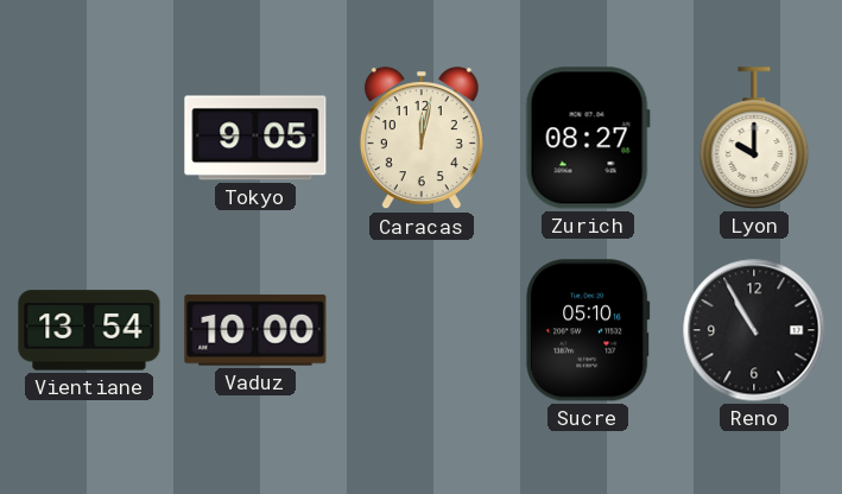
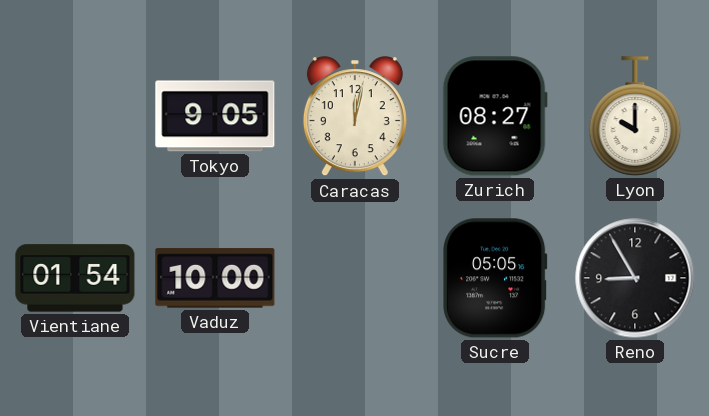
Vientiane: 13:54 -> 01:54 (75, 278)
Sucre: 05:10 -> 05:05 (495, 278)
Reno: 10:55 -> 8:55 (635, 278)
